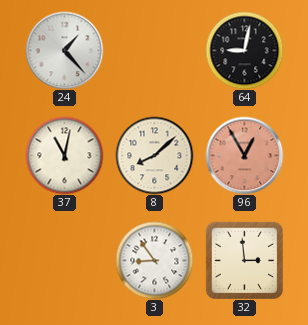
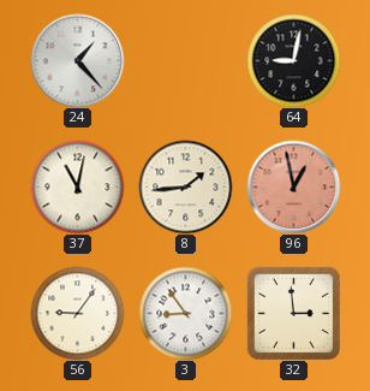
8: 8:08 -> 1:44 (185, 186)
96: 12:55 -> 12:58 (293, 186)
56: none -> 9:06 (77, 313)
